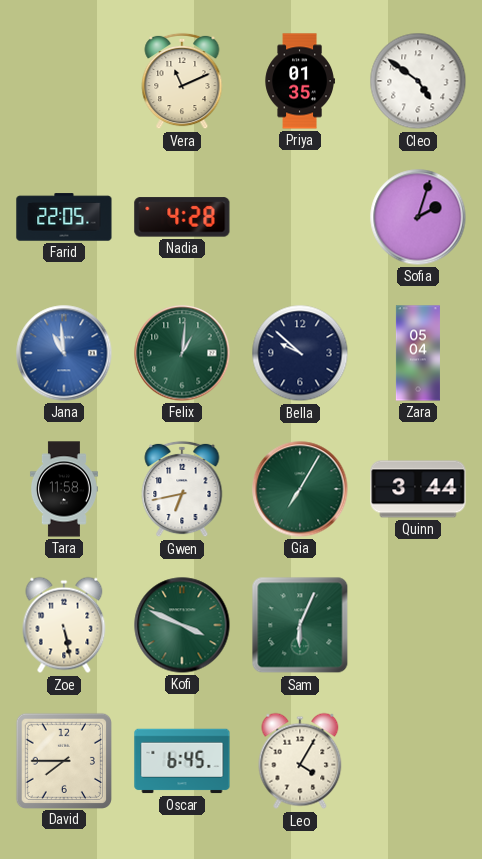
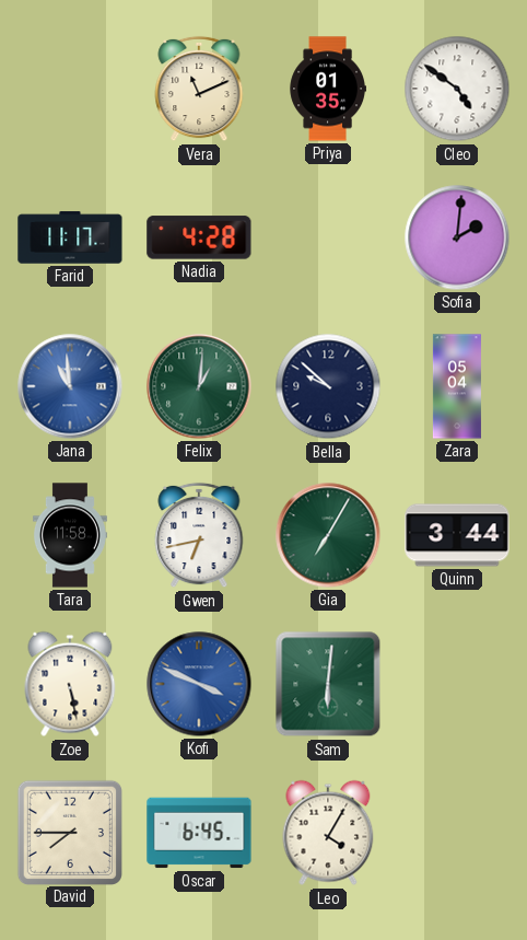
Farid: 22:05 -> 11:17 (70, 237)
Sofia: 2:03 -> 2:01 (457, 237)
Kofi dial: green -> blue (199, 684)
Sam: 6:04 -> 6:01 (328, 684)
